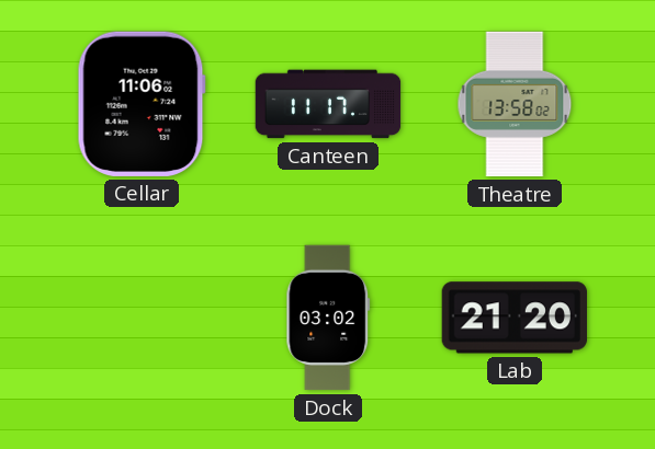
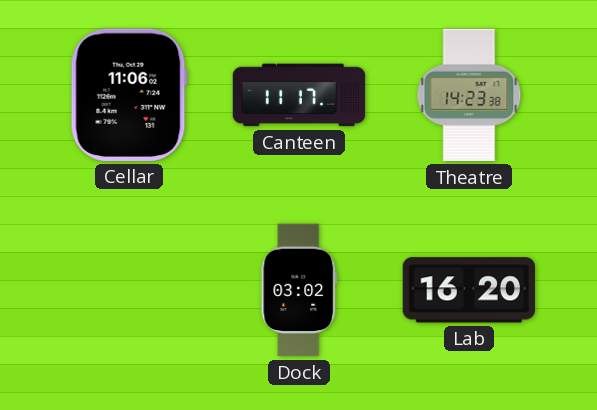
Theatre: 13:58 -> 14:23 (469, 95)
Lab: 21:20 -> 16:20 (468, 290)
